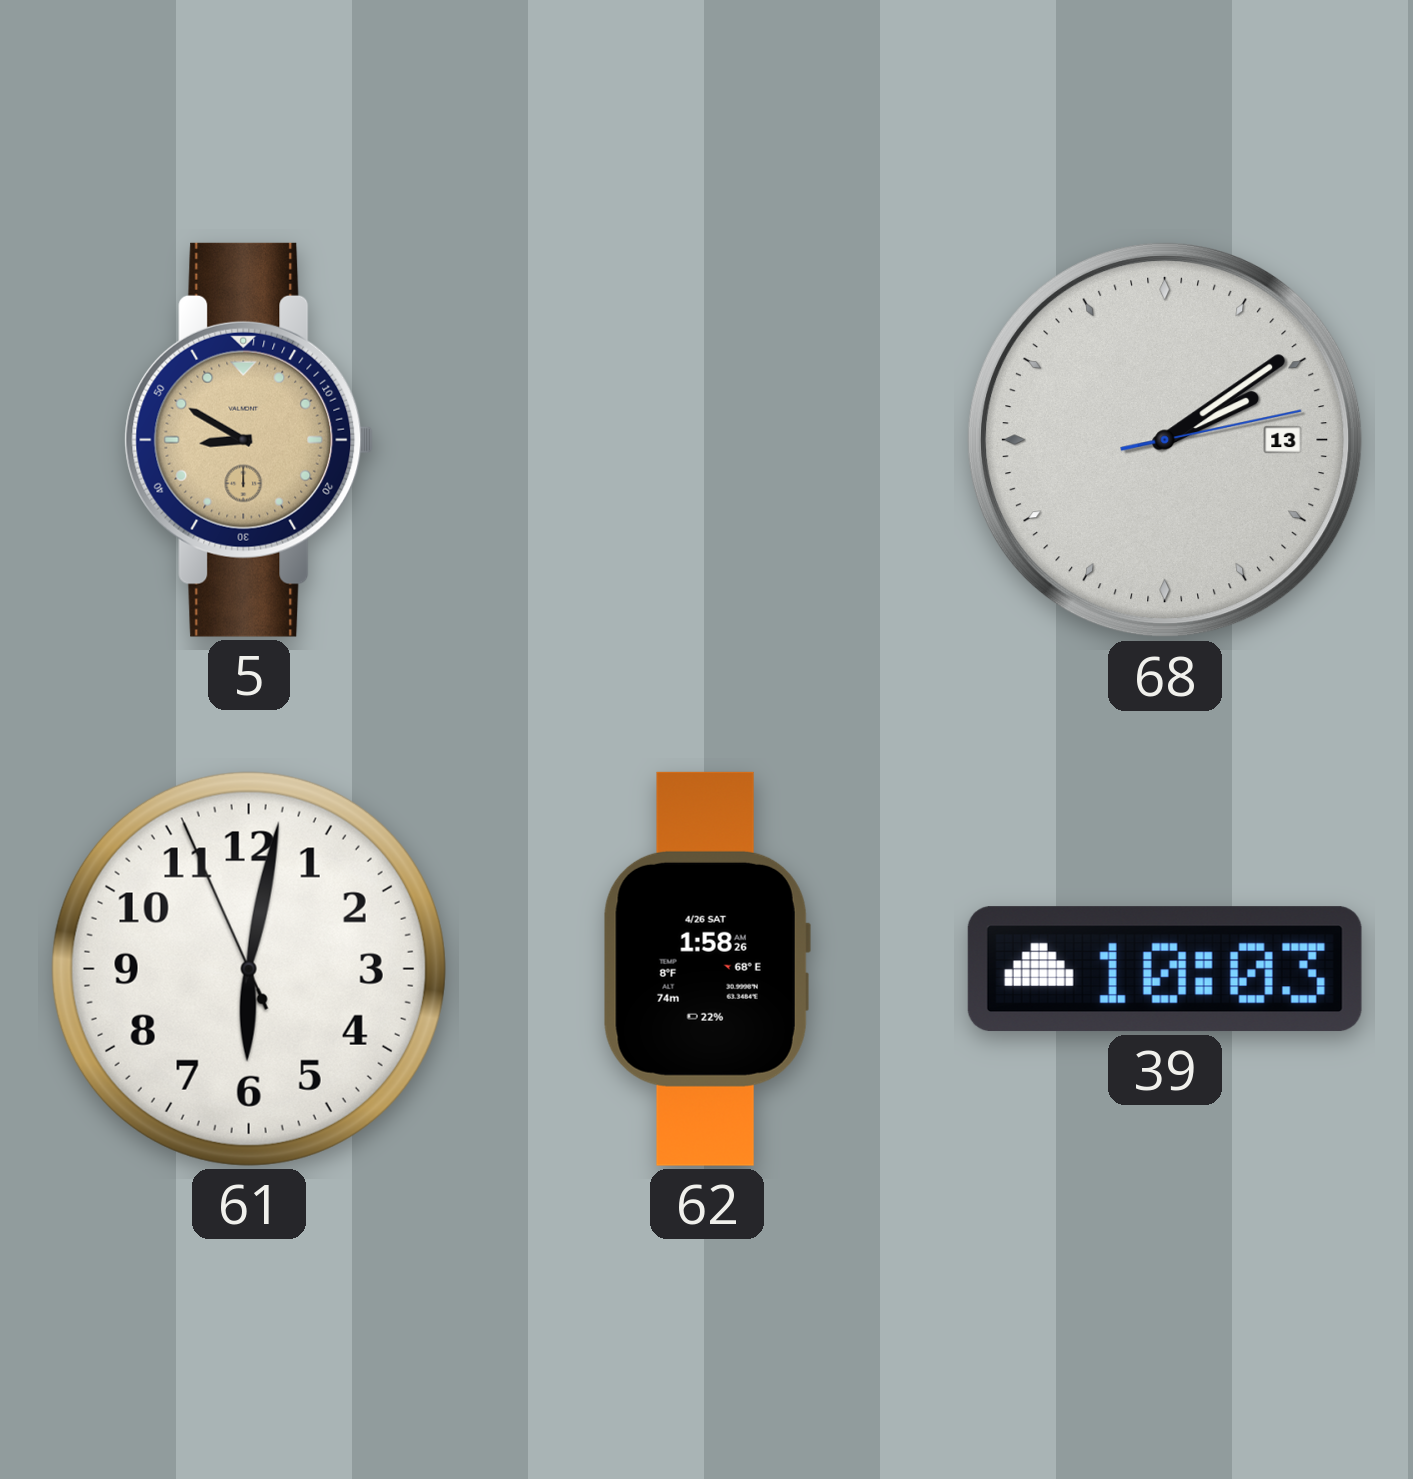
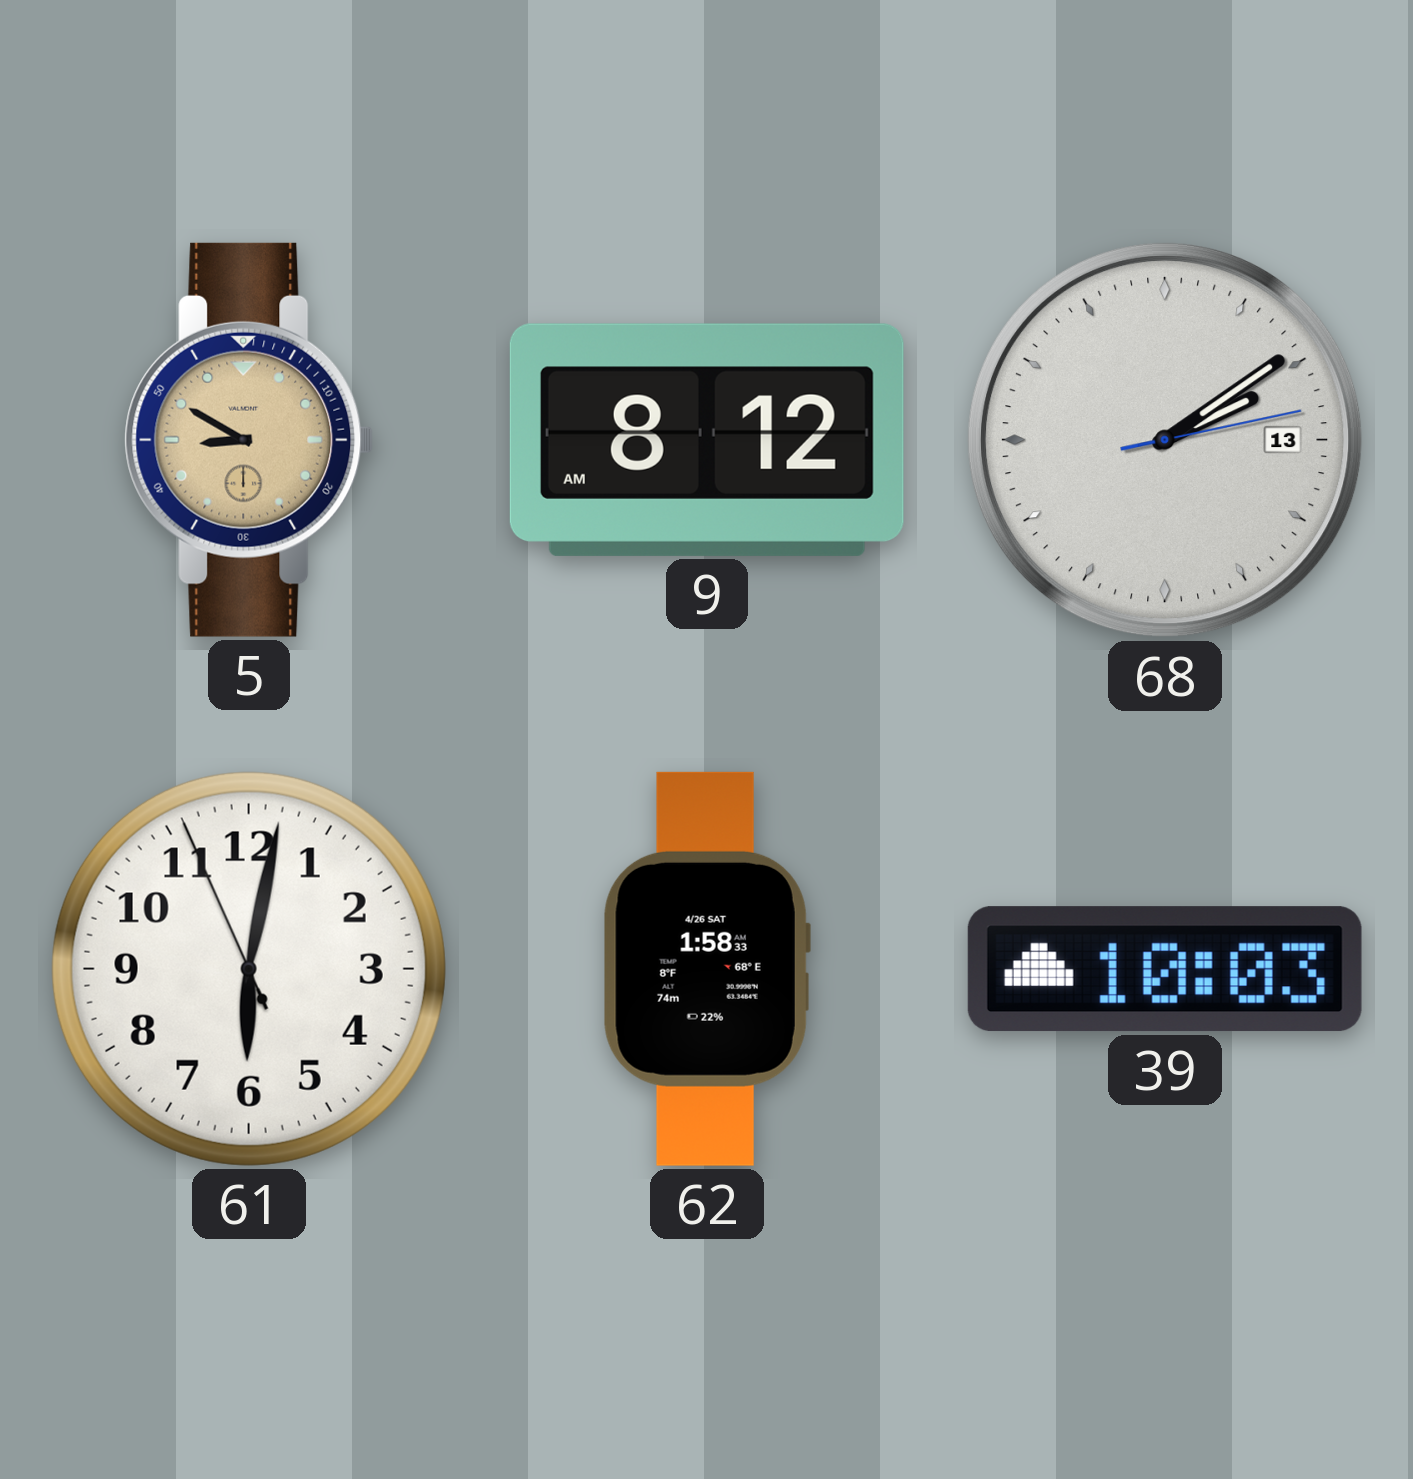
9: none -> 8:12 (707, 440)
62: 1:58:26 -> 1:58:33 (707, 969)
